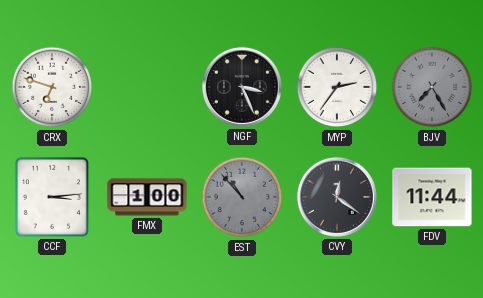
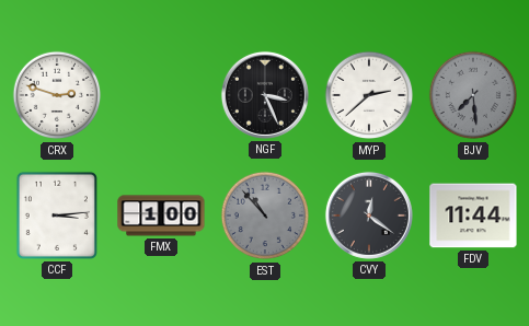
CRX: 6:48 -> 2:48 (57, 95)
MYP: 2:36 -> 2:38 (369, 95)
BJV: 7:25 -> 7:29 (473, 95)
